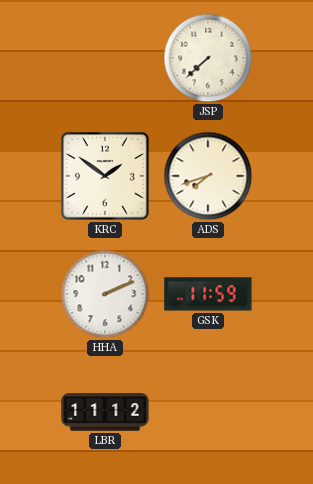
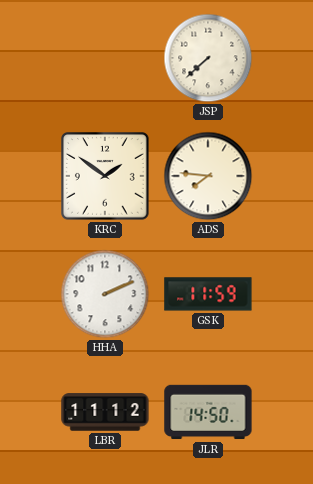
ADS: 7:42 -> 7:46 (208, 176)
JLR: none -> 14:50 (208, 412)
